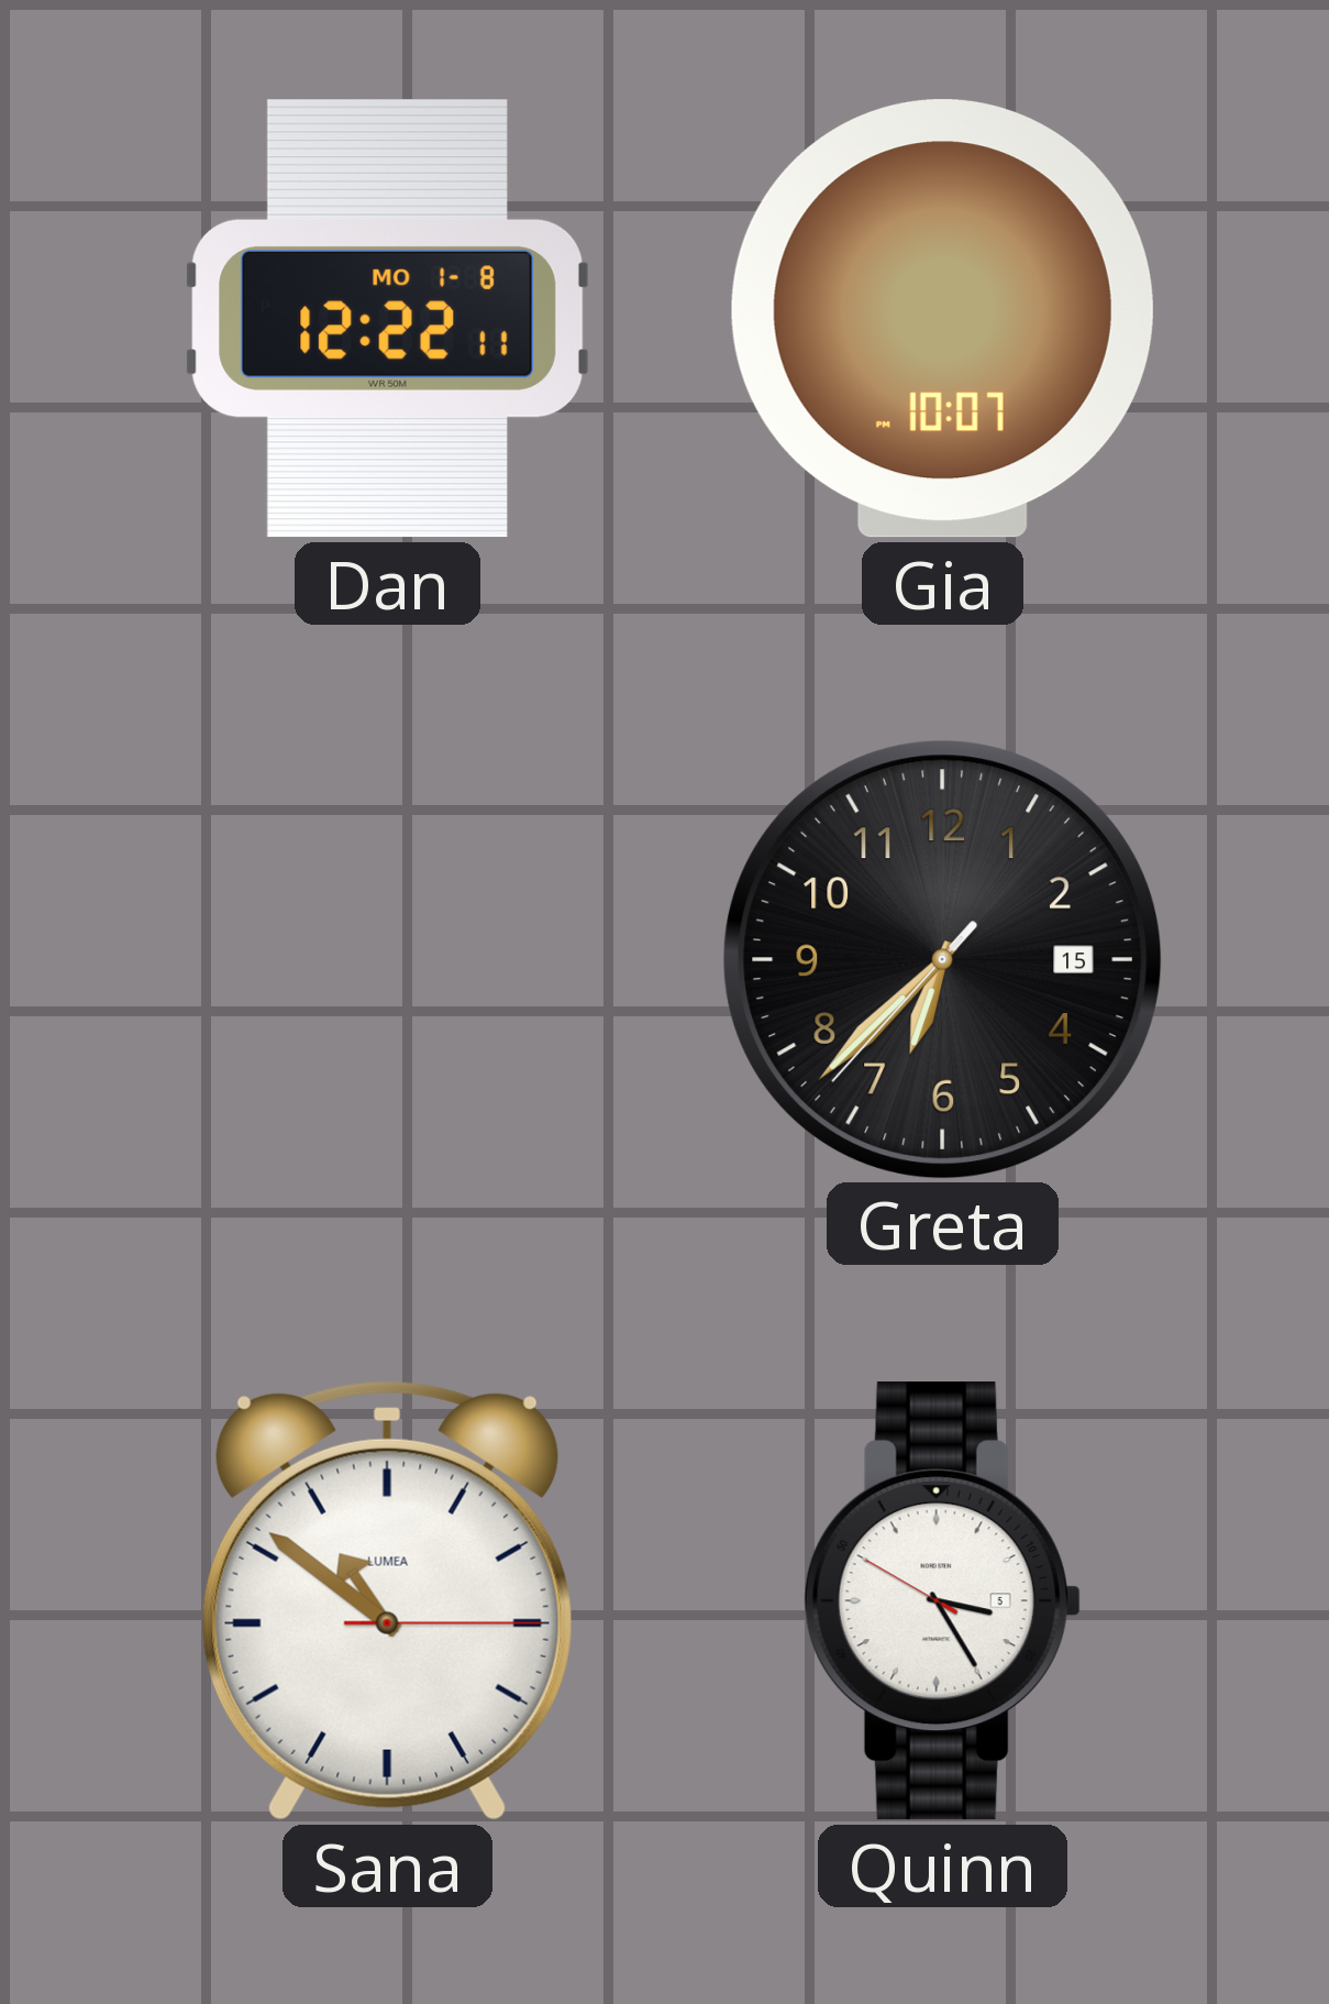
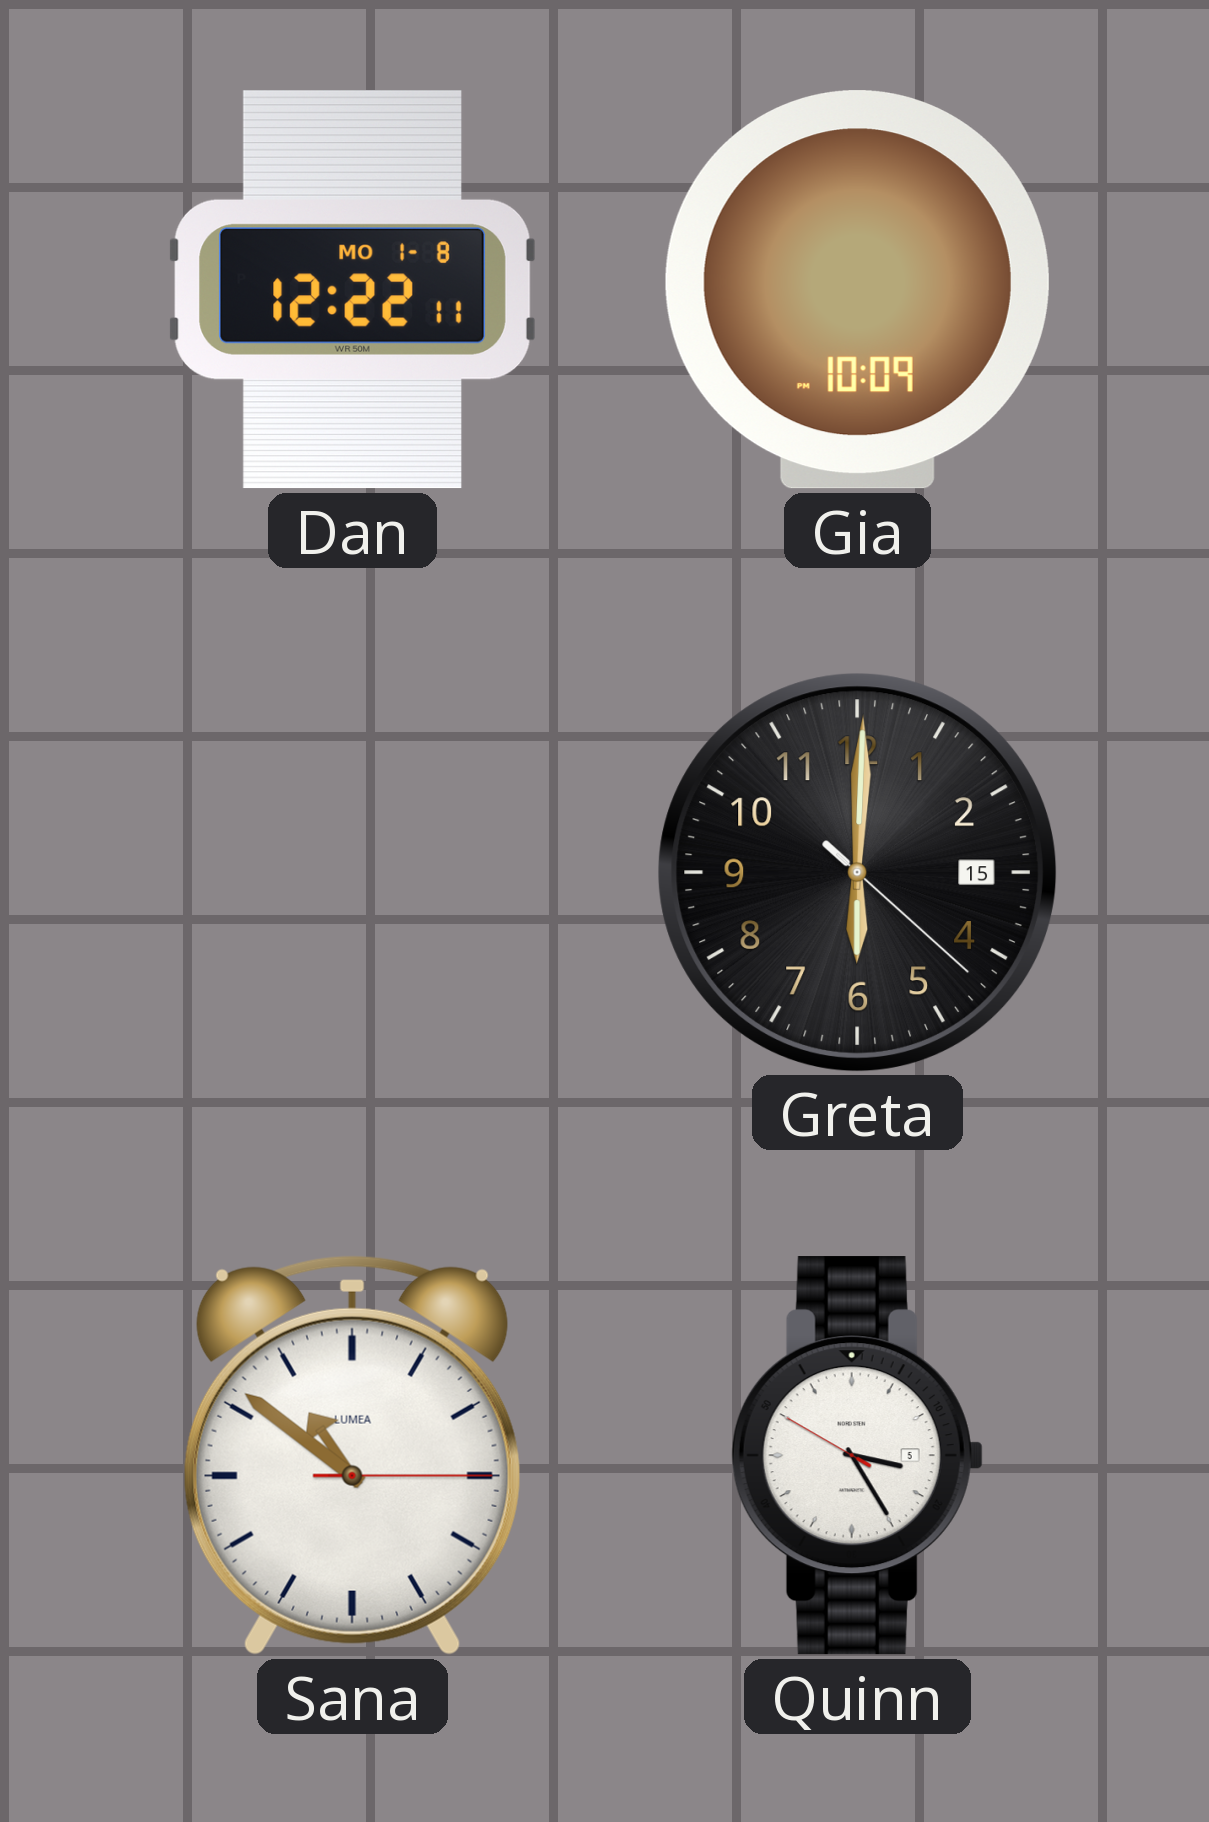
Gia: 10:07 -> 10:09 (857, 290)
Greta: 6:37 -> 6:00 (857, 872)
